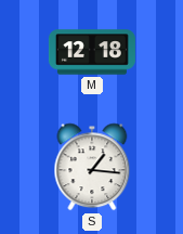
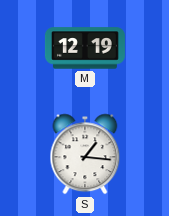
M: 12:18 -> 12:19 (85, 48)
